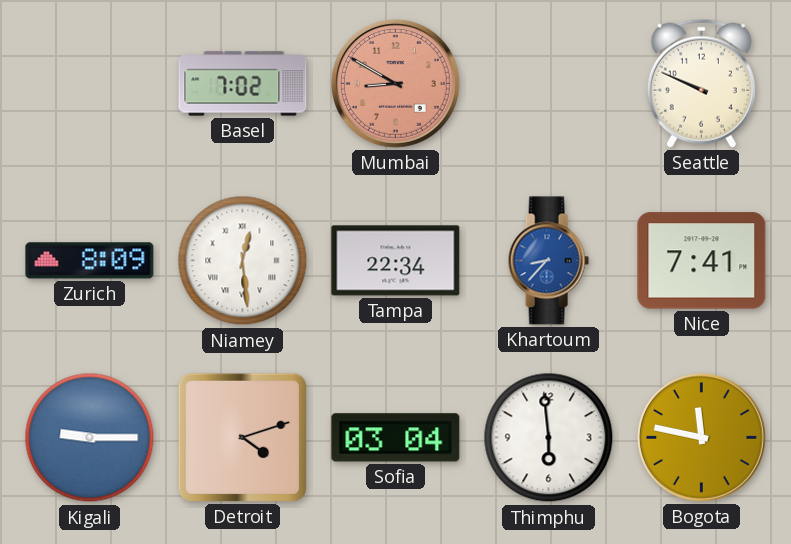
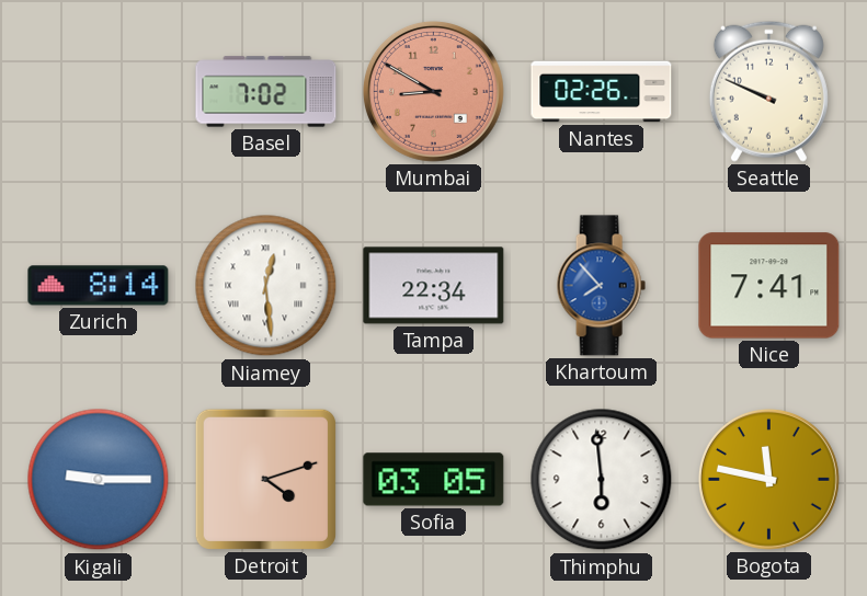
Nantes: none -> 02:26 (602, 92)
Zurich: 8:09 -> 8:14 (99, 286)
Khartoum: 8:37 -> 7:53 (601, 286)
Sofia: 03:04 -> 03:05 (434, 480)
